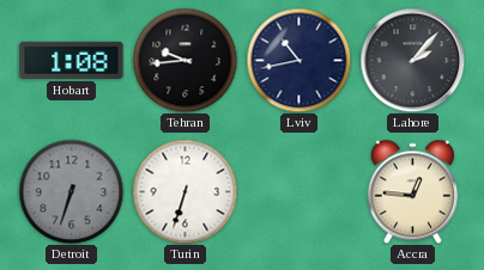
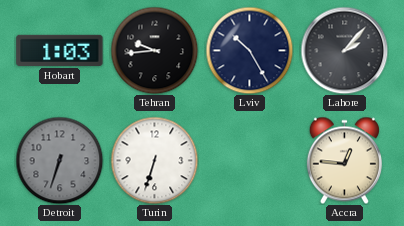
Hobart: 1:08 -> 1:03 (60, 50)
Lviv: 10:43 -> 10:25 (249, 50)
